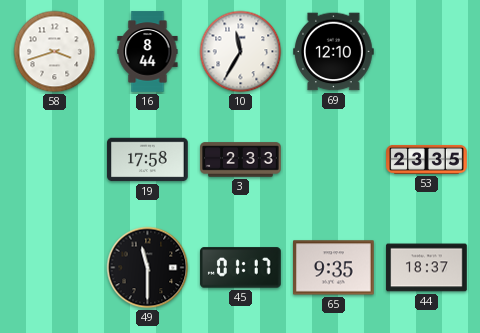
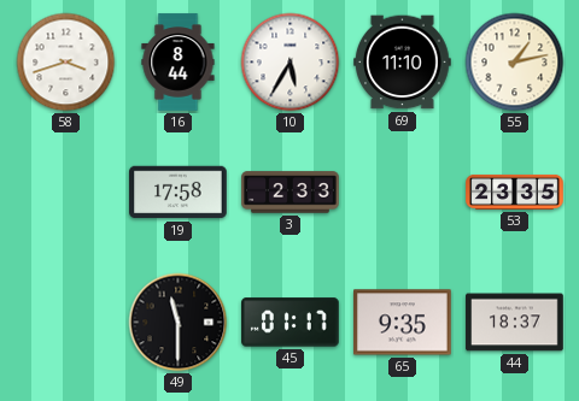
10: 11:35 -> 5:35 (291, 63)
69: 12:10 -> 11:10 (403, 63)
55: none -> 1:13 (515, 63)
